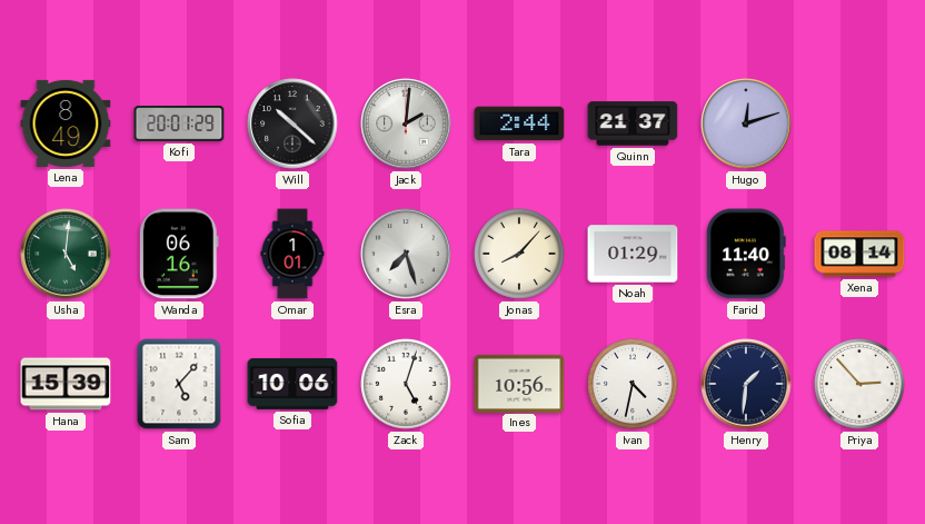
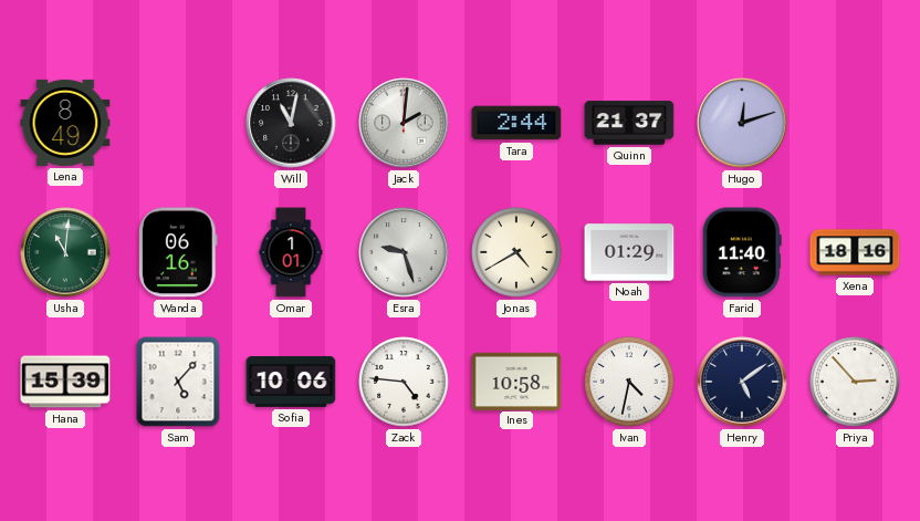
Kofi: 20:01 -> none (179, 125)
Will: 10:22 -> 11:02 (291, 123)
Usha: 5:01 -> 11:01 (65, 252)
Esra: 7:27 -> 9:27 (404, 252)
Jonas: 8:07 -> 4:40 (516, 252)
Xena: 08:14 -> 18:16 (855, 252)
Zack: 5:03 -> 4:46 (404, 382)
Ines: 10:56 -> 10:58 (516, 381)
Henry: 1:31 -> 5:09 (742, 382)
